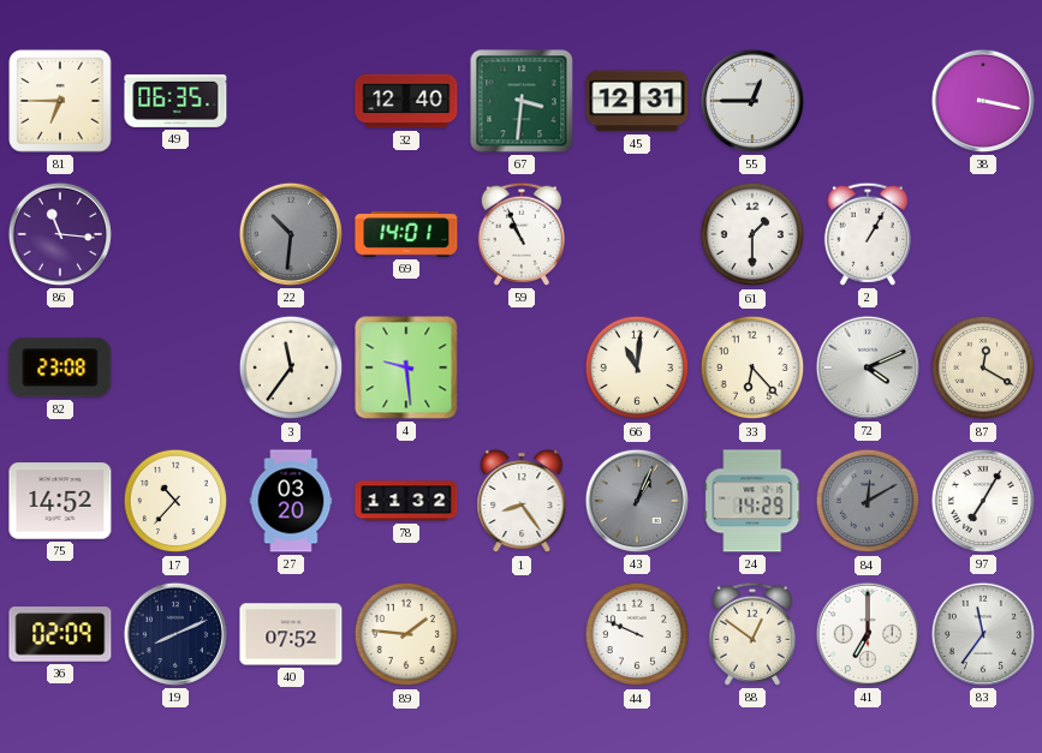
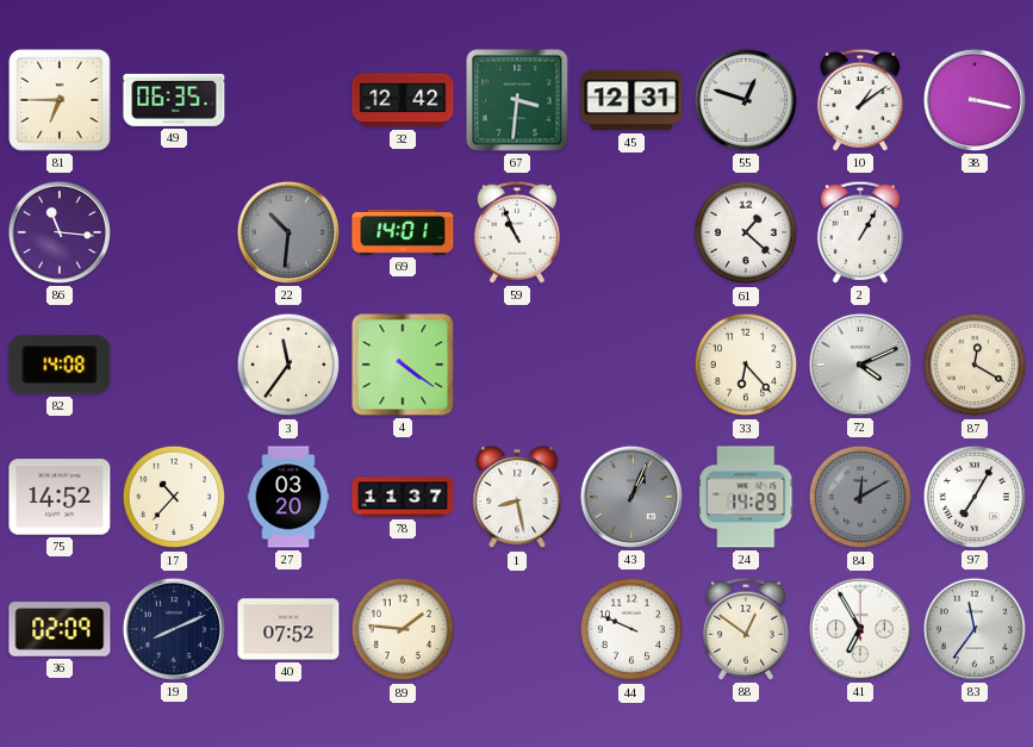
32: 12:40 -> 12:42 (403, 100)
55: 12:45 -> 12:48 (746, 100)
10: none -> 1:09 (860, 100)
61: 1:30 -> 1:22 (746, 232)
82: 23:08 -> 14:08 (60, 365)
4: 9:29 -> 4:21 (403, 365)
66: 11:01 -> none (637, 367)
78: 11:32 -> 11:37 (403, 497)
1: 8:24 -> 8:28 (517, 497)
41: 7:00 -> 6:55 (860, 629)
